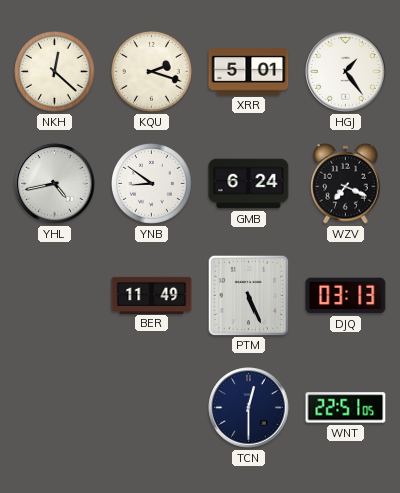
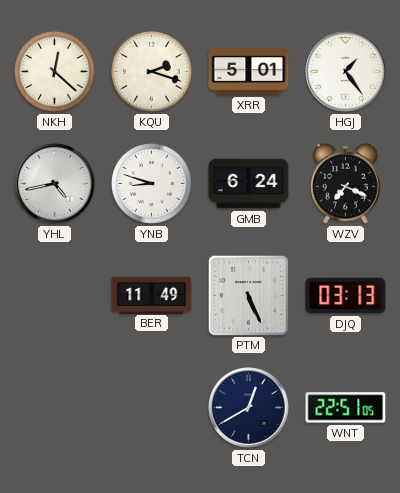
YNB: 8:51 -> 8:48 (152, 184)
TCN: 12:30 -> 12:40 (249, 408)
